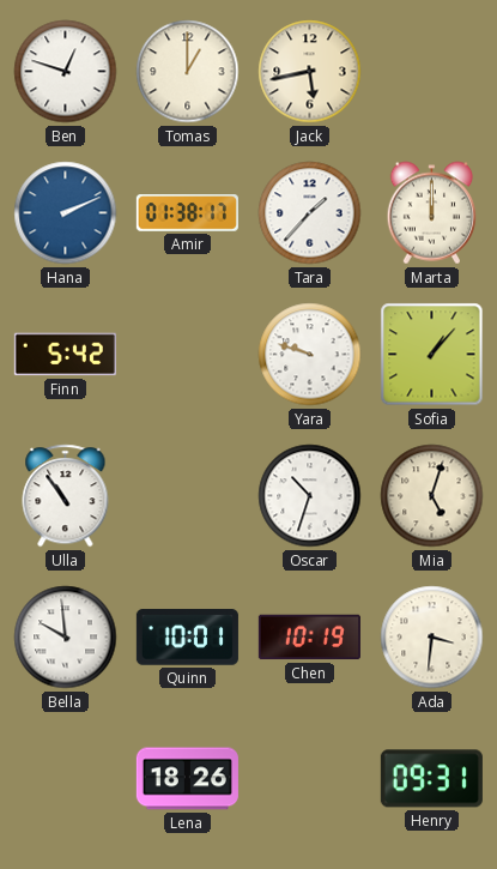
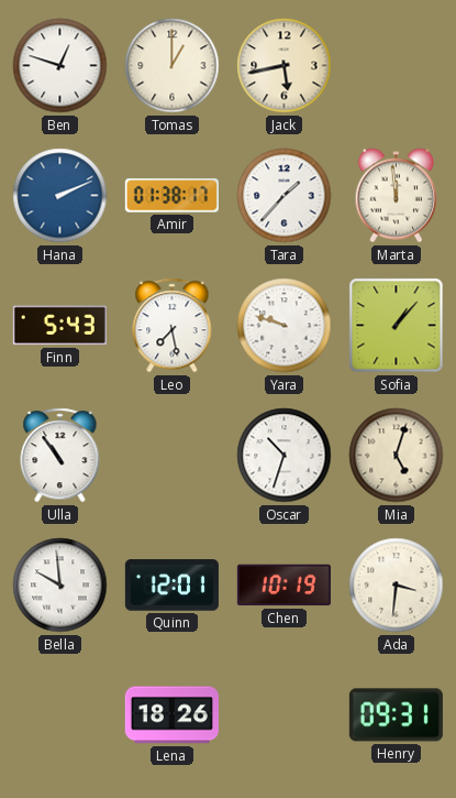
Marta: 12:00 -> 11:59 (397, 196)
Finn: 5:42 -> 5:43 (59, 326)
Leo: none -> 7:28 (173, 326)
Quinn: 10:01 -> 12:01 (171, 586)
